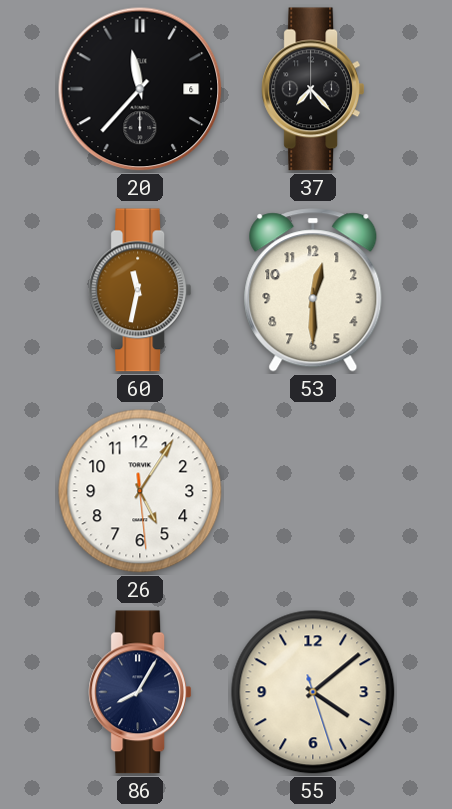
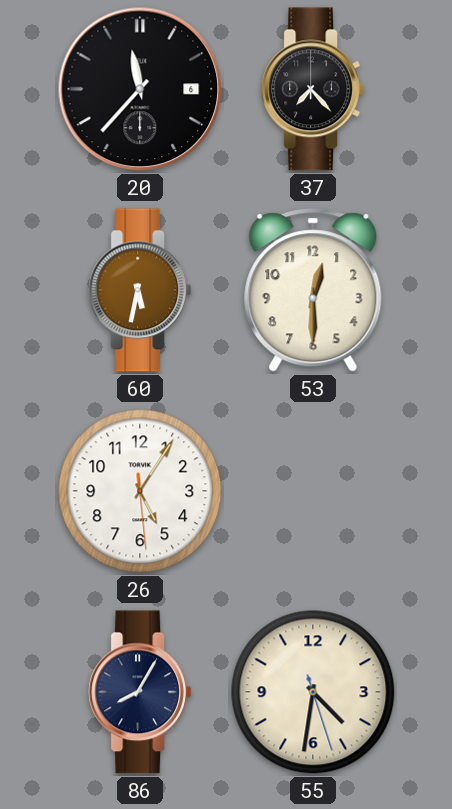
60: 11:32 -> 5:32 (140, 290)
55: 4:08 -> 4:31 (313, 692)
